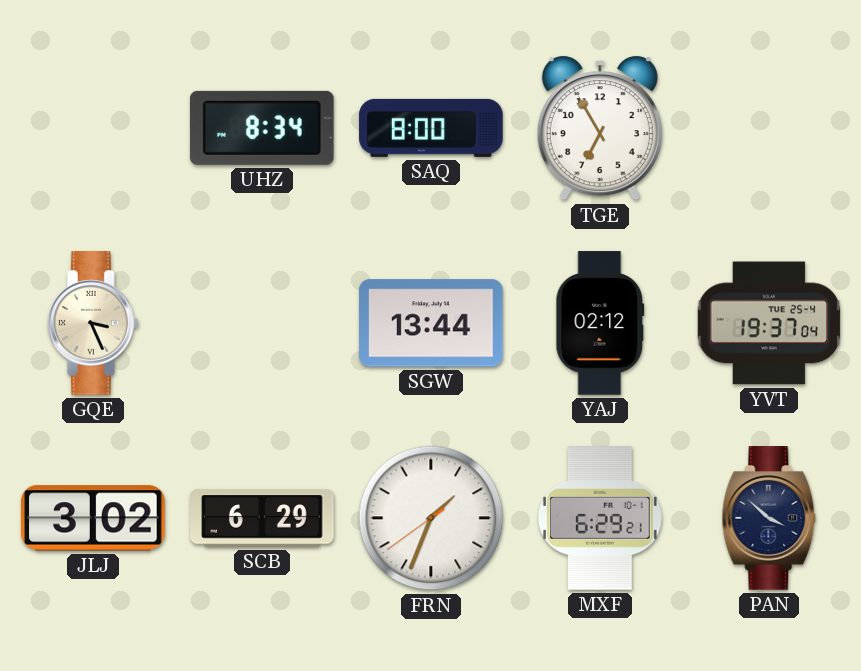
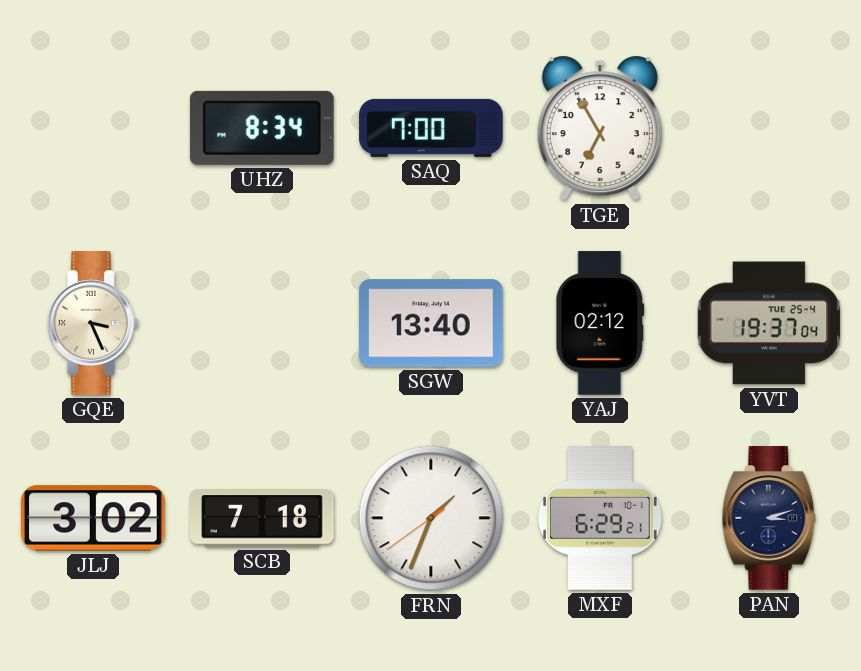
SAQ: 8:00 -> 7:00 (431, 128)
SGW: 13:44 -> 13:40 (431, 323)
SCB: 6:29 -> 7:18 (262, 518)
PAN: 3:52 -> 3:12 (769, 518)
